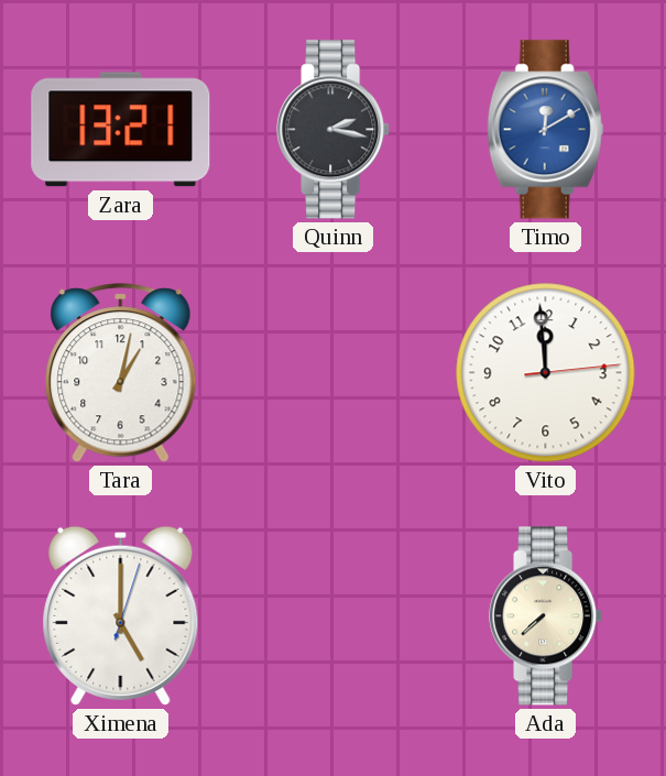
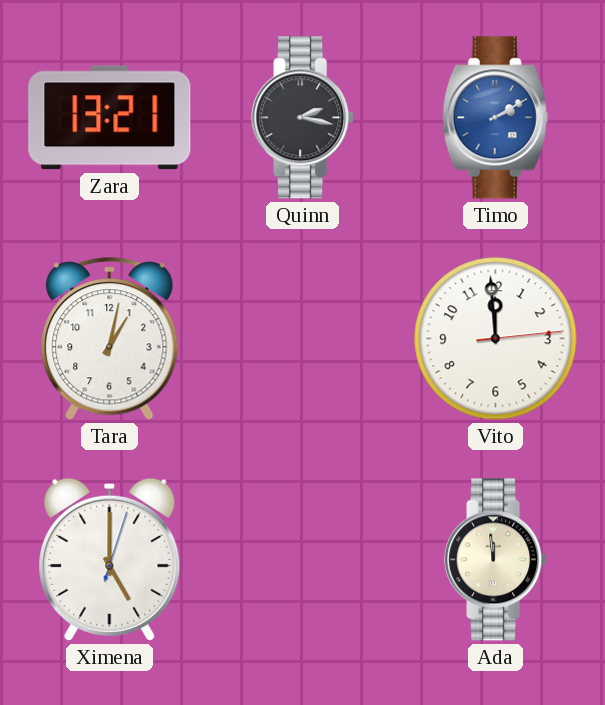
Timo: 12:10 -> 2:10 (496, 118)
Ada: 7:38 -> 11:59 (496, 560)
